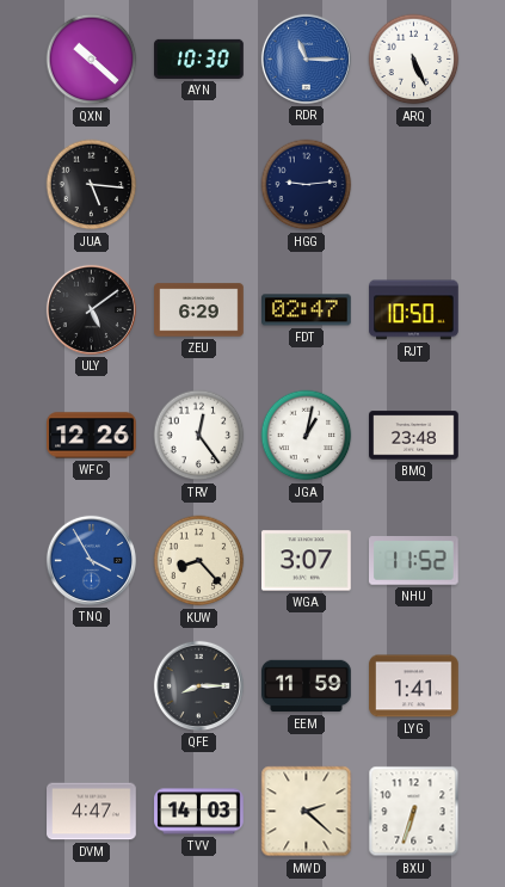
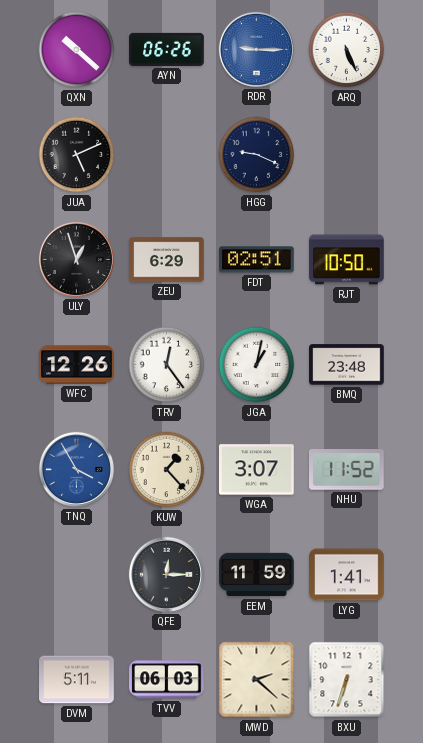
AYN: 10:30 -> 06:26 (167, 49)
RDR: 11:15 -> 9:15 (256, 49)
JUA: 5:16 -> 5:11 (77, 155)
HGG: 9:14 -> 9:19 (257, 155)
ULY: 5:09 -> 12:57 (76, 259)
FDT: 02:47 -> 02:51 (257, 260)
KUW: 8:23 -> 1:23 (167, 470)
QFE: 8:15 -> 12:15 (166, 574)
DVM: 4:47 -> 5:11 (77, 680)
TVV: 14:03 -> 06:03 (167, 680)
